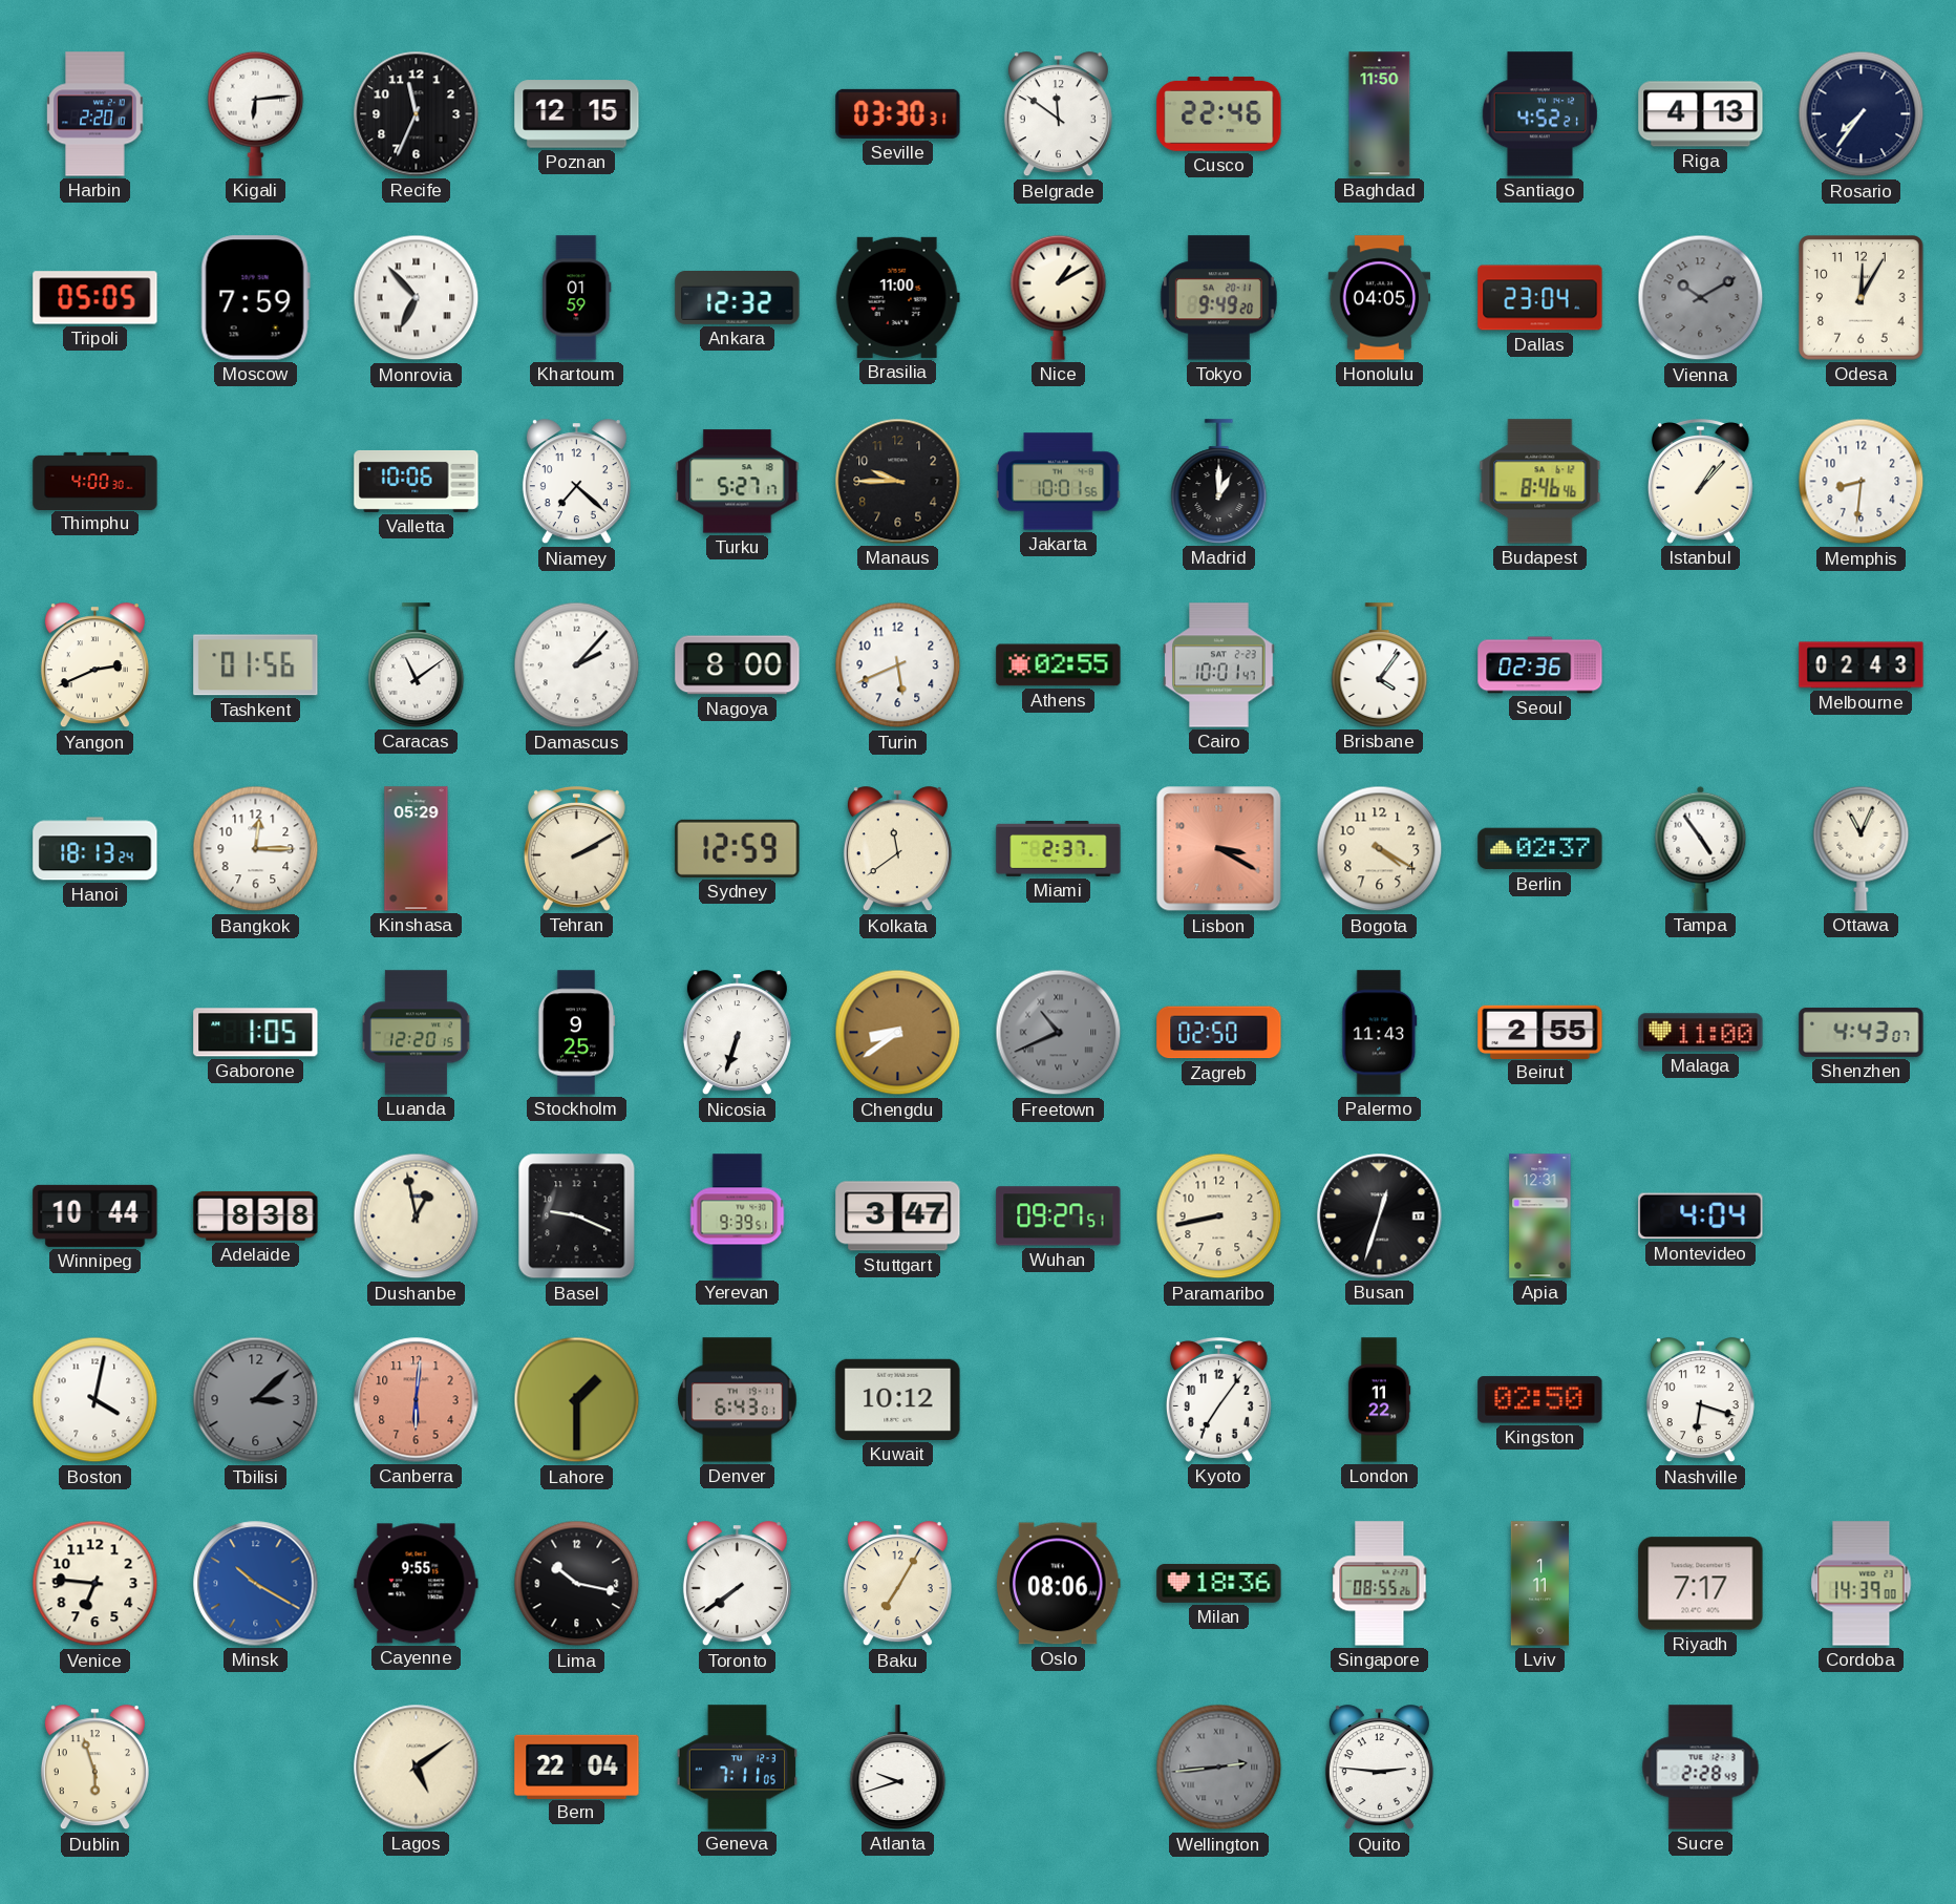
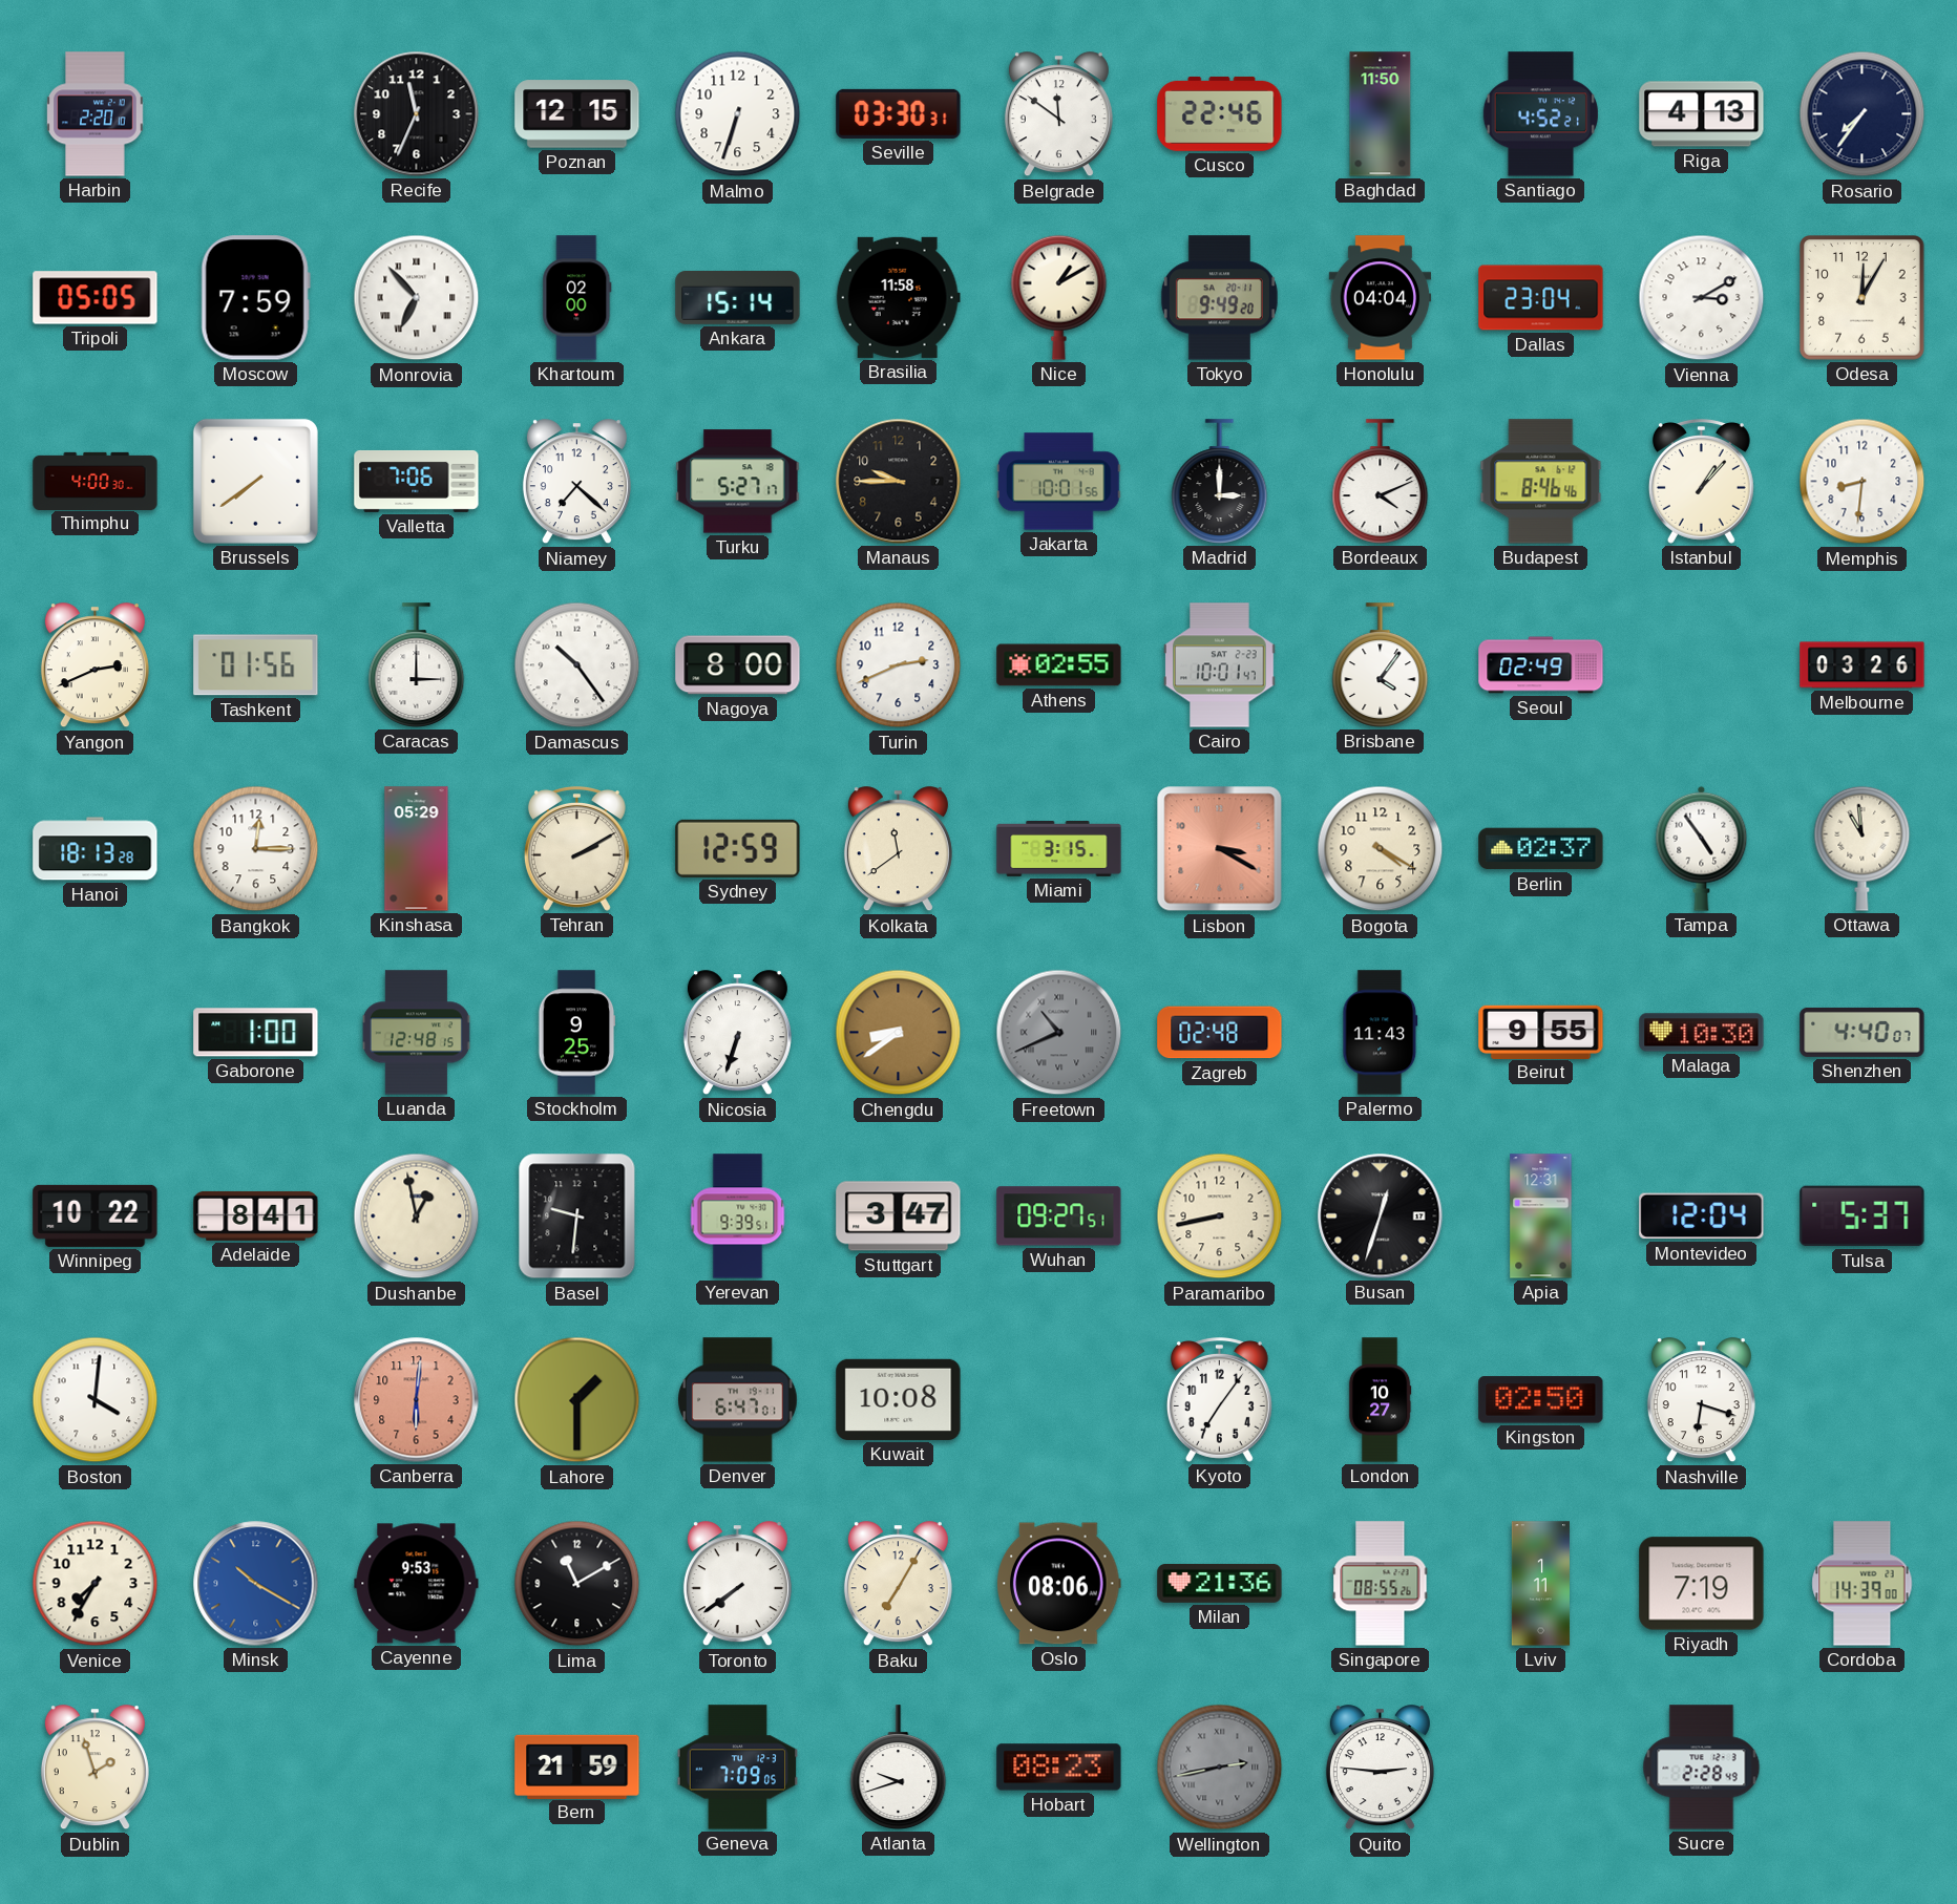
Kigali: 6:14 -> none (256, 113)
Malmo: none -> 6:33 (738, 114)
Khartoum: 01:59 -> 02:00 (577, 298)
Ankara: 12:32 -> 15:14 (738, 298)
Brasilia: 11:00 -> 11:58 (898, 297)
Honolulu: 04:05 -> 04:04 (1381, 298)
Vienna: 10:10 -> 3:10 (1702, 298)
Vienna dial: grey -> white (1702, 298)
Brussels: none -> 7:39 (255, 481)
Valletta: 10:06 -> 7:06 (417, 481)
Madrid: 1:00 -> 3:00 (1220, 482)
Bordeaux: none -> 4:11 (1381, 482)
Caracas: 11:09 -> 3:00 (417, 665)
Damascus: 2:07 -> 10:24 (577, 665)
Turin: 5:41 -> 2:41 (899, 665)
Seoul: 02:36 -> 02:49 (1541, 665)
Melbourne: 02:43 -> 03:26 (1863, 665)
Hanoi: 18:13:24 -> 18:13:28 (96, 849)
Miami: 2:37 -> 3:15 (1059, 849)
Ottawa: 11:04 -> 10:59 (1863, 848)
Gaborone: 1:05 -> 1:00 (256, 1033)
Luanda: 12:20 -> 12:48 (416, 1033)
Zagreb: 02:50 -> 02:48 (1220, 1033)
Beirut: 2:55 -> 9:55 (1541, 1032)
Malaga: 11:00 -> 10:30 (1702, 1033)
Shenzhen: 4:43 -> 4:40 (1863, 1032)
Winnipeg: 10:44 -> 10:22 (96, 1215)
Adelaide: 8:38 -> 8:41 (256, 1215)
Basel: 9:19 -> 9:31 (577, 1217)
Montevideo: 4:04 -> 12:04 (1702, 1217)
Tulsa: none -> 5:37 (1863, 1217)
Boston: 4:02 -> 4:01 (96, 1400)
Tbilisi: 3:08 -> none (256, 1400)
Denver: 6:43 -> 6:47 (738, 1400)
Kuwait: 10:12 -> 10:08 (899, 1399)
London: 11:22 -> 10:27 (1380, 1400)
Venice: 6:46 -> 7:35 (96, 1584)
Cayenne: 9:55 -> 9:53 (417, 1584)
Lima: 10:17 -> 11:10 (577, 1584)
Milan: 18:36 -> 21:36 (1220, 1583)
Riyadh: 7:17 -> 7:19 (1702, 1584)
Dublin: 5:57 -> 1:57 (94, 1768)
Lagos: 5:09 -> none (417, 1768)
Bern: 22:04 -> 21:59 (577, 1767)
Geneva: 7:11 -> 7:09 (738, 1768)
Hobart: none -> 08:23 (1059, 1768)
Wellington: 2:44 -> 2:43 (1220, 1768)
